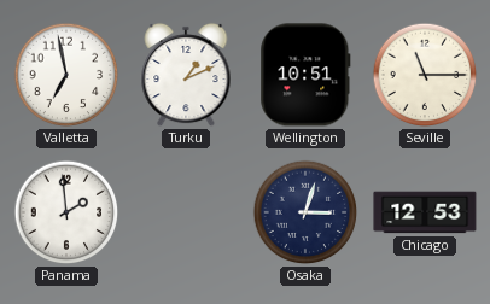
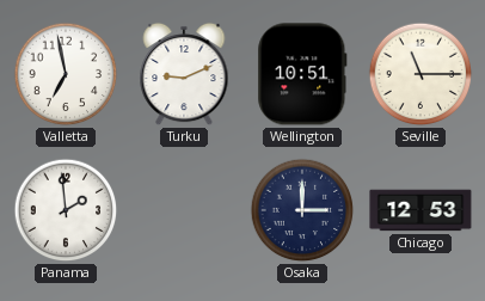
Turku: 1:11 -> 9:11 (184, 74)
Osaka: 3:03 -> 3:00 (302, 210)
